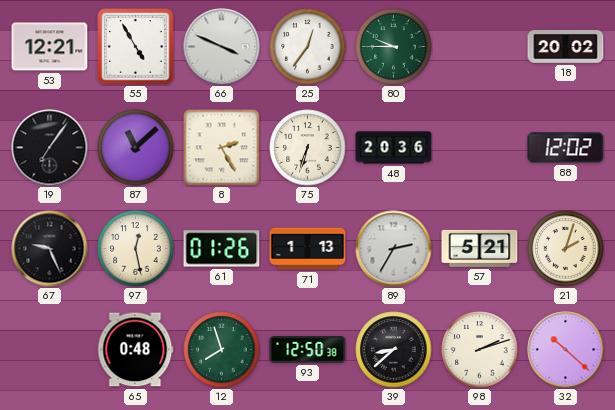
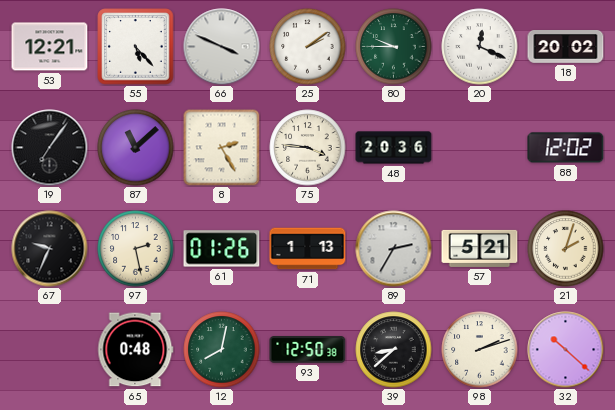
55: 4:55 -> 5:23 (136, 47)
25: 12:36 -> 2:09 (308, 47)
20: none -> 12:19 (480, 47)
75: 6:33 -> 3:46 (308, 148)
67: 9:26 -> 9:34 (50, 249)
97: 12:28 -> 2:28 (136, 249)
12: 7:57 -> 8:02 (222, 350)
